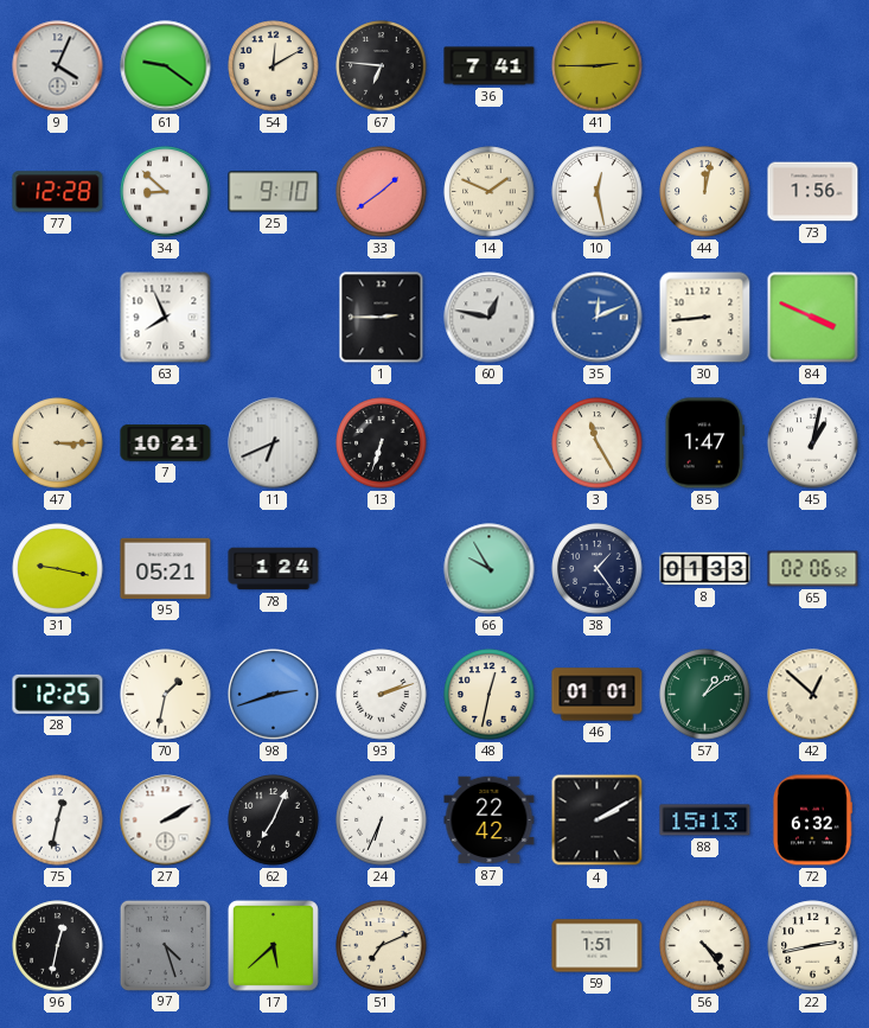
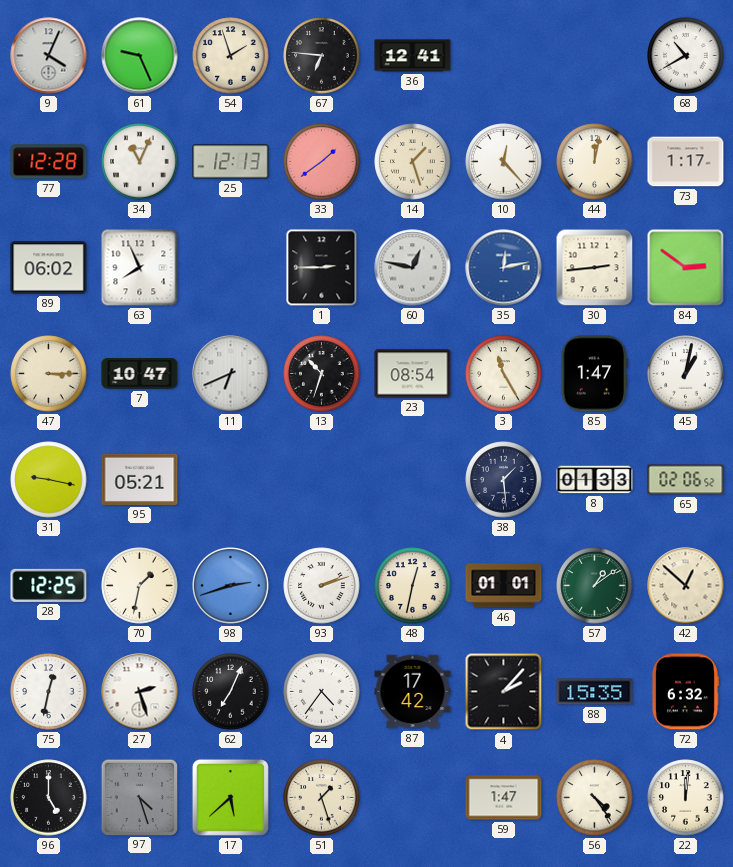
61: 9:21 -> 9:26 (140, 56)
54: 12:10 -> 1:57 (231, 56)
36: 7:41 -> 12:41 (413, 56)
41: 2:45 -> none (598, 66)
68: none -> 10:40 (686, 56)
34: 8:52 -> 11:04 (140, 162)
25: 9:10 -> 12:13 (231, 162)
14: 1:49 -> 1:27 (413, 162)
10: 12:28 -> 12:23 (504, 162)
73: 1:56 -> 1:17 (686, 162)
89: none -> 06:02 (49, 268)
35: 12:11 -> 12:13 (504, 268)
30: 8:44 -> 2:44 (595, 268)
84: 3:49 -> 2:51 (686, 268)
7: 10:21 -> 10:47 (140, 374)
13: 6:33 -> 10:33 (322, 374)
23: none -> 08:54 (413, 374)
78: 1:24 -> none (274, 569)
66: 9:55 -> none (490, 569)
38: 1:24 -> 1:29 (504, 480)
27: 2:10 -> 2:27 (140, 692)
24: 6:34 -> 4:36 (322, 692)
87: 22:42 -> 17:42 (413, 692)
4: 2:10 -> 2:07 (504, 692)
88: 15:13 -> 15:35 (595, 692)
96: 12:32 -> 5:00 (49, 798)
51: 7:11 -> 1:27 (322, 798)
59: 1:51 -> 1:47 (504, 798)
22: 2:43 -> 12:01 (686, 798)
